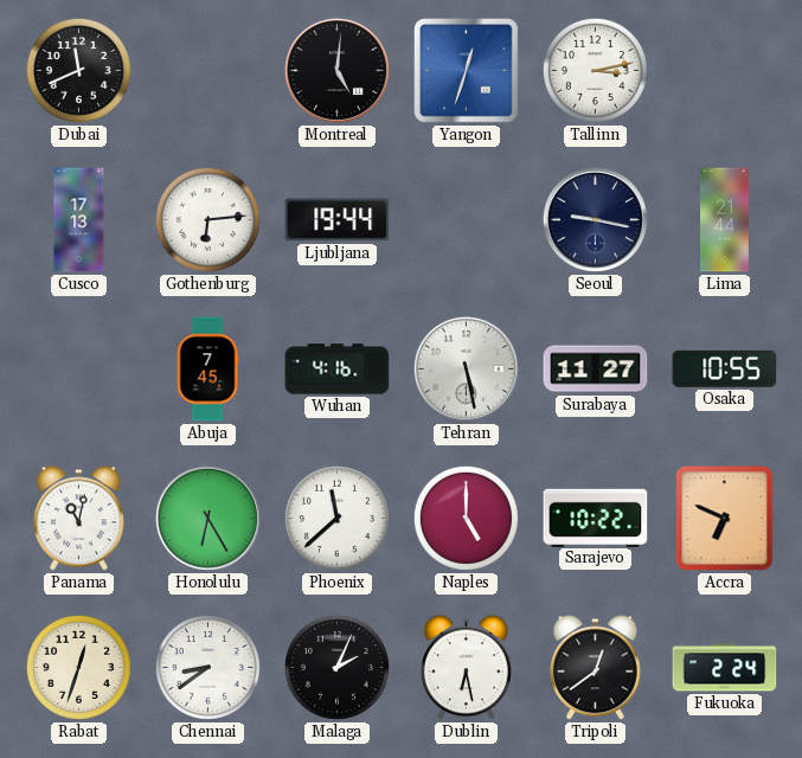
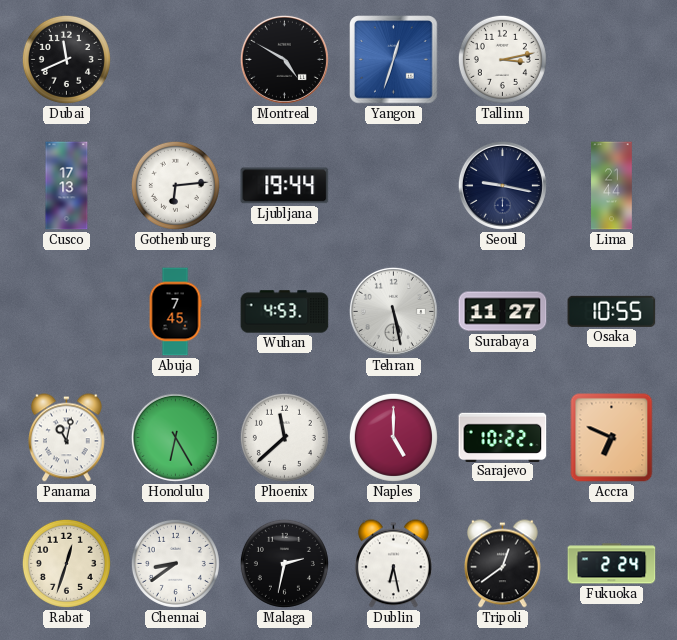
Montreal: 5:01 -> 4:50 (284, 59)
Wuhan: 4:16 -> 4:53 (285, 312)
Malaga: 2:04 -> 2:32 (284, 563)
